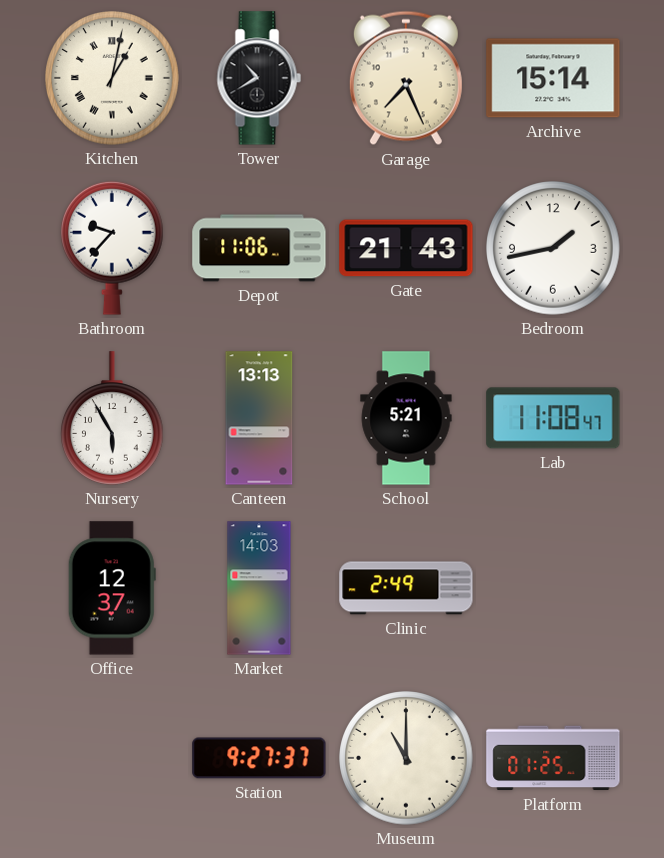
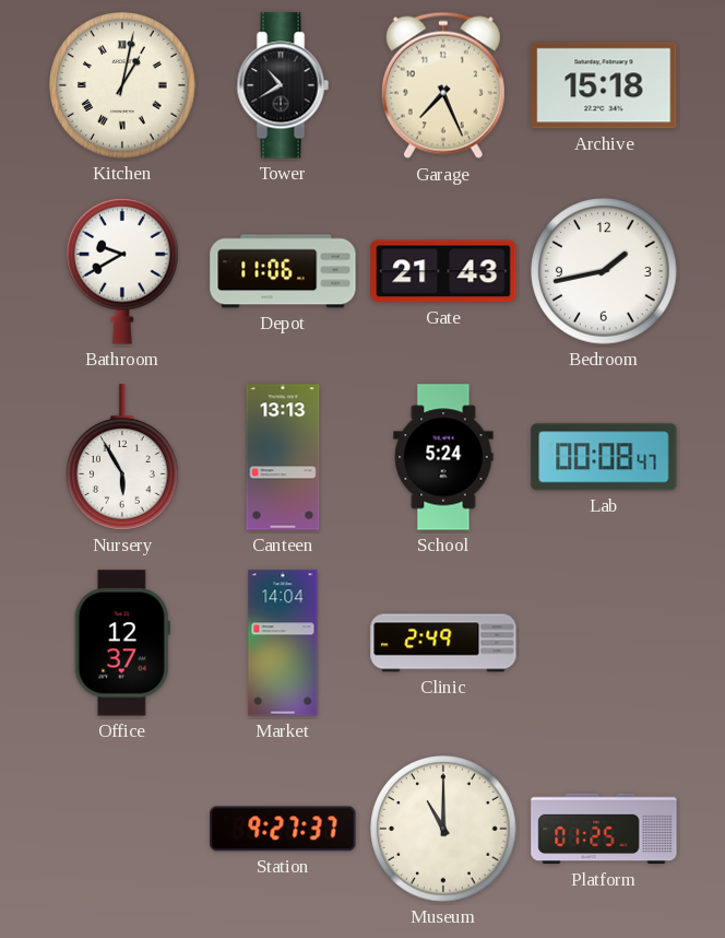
Archive: 15:14 -> 15:18 (604, 85)
Bathroom: 9:37 -> 9:40 (123, 271)
School: 5:21 -> 5:24 (443, 457)
Lab: 11:08 -> 00:08 (604, 457)
Market: 14:03 -> 14:04 (283, 643)
